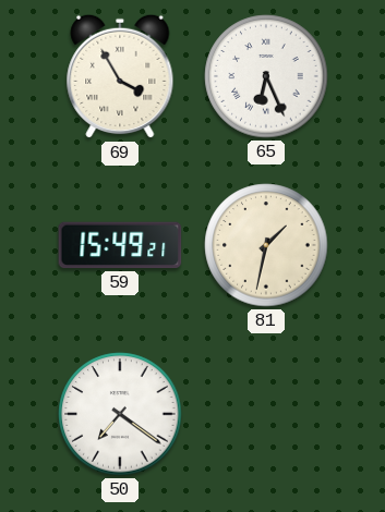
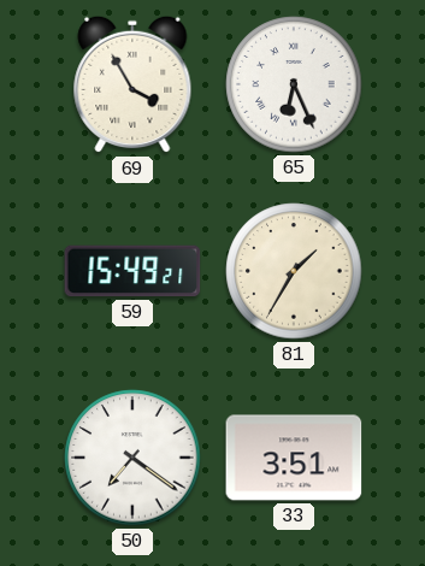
81: 1:32 -> 1:35 (294, 271)
33: none -> 3:51 (294, 458)
